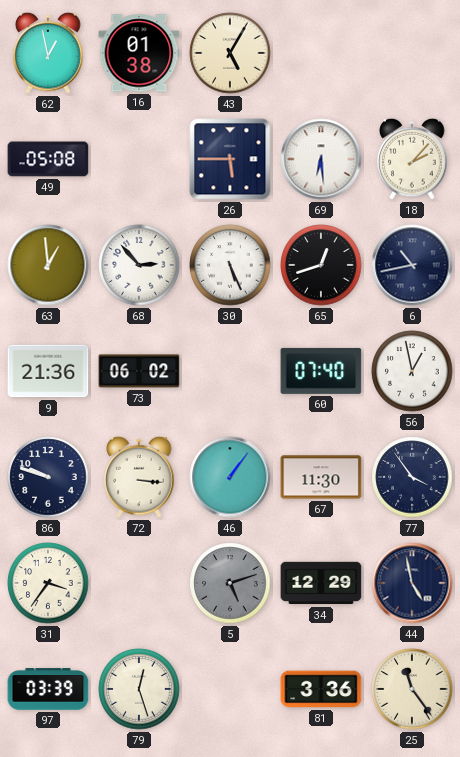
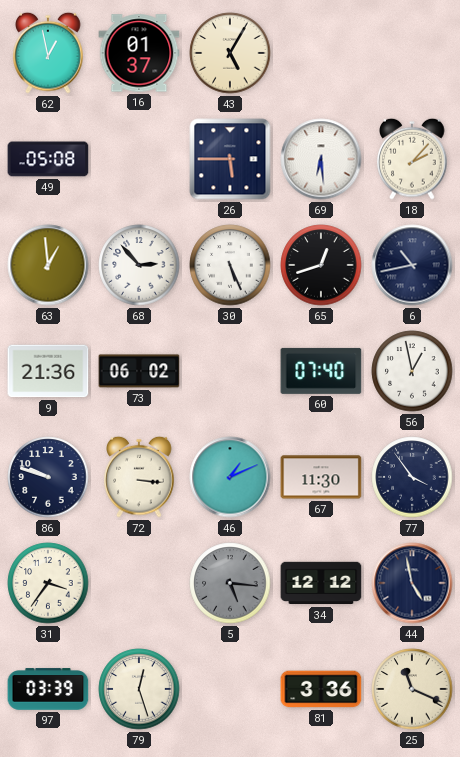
16: 01:38 -> 01:37 (139, 53)
46: 1:06 -> 1:11 (230, 477)
5: 5:12 -> 5:16 (230, 583)
34: 12:29 -> 12:12 (321, 583)
25: 11:24 -> 11:19 (412, 689)
